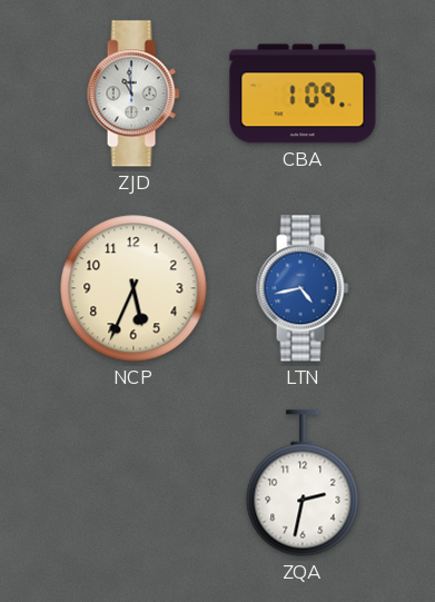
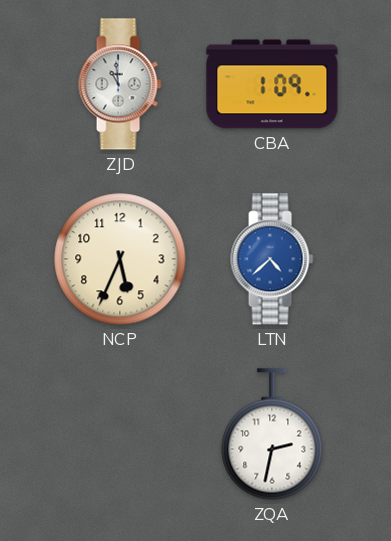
LTN: 4:43 -> 4:38 (272, 259)
